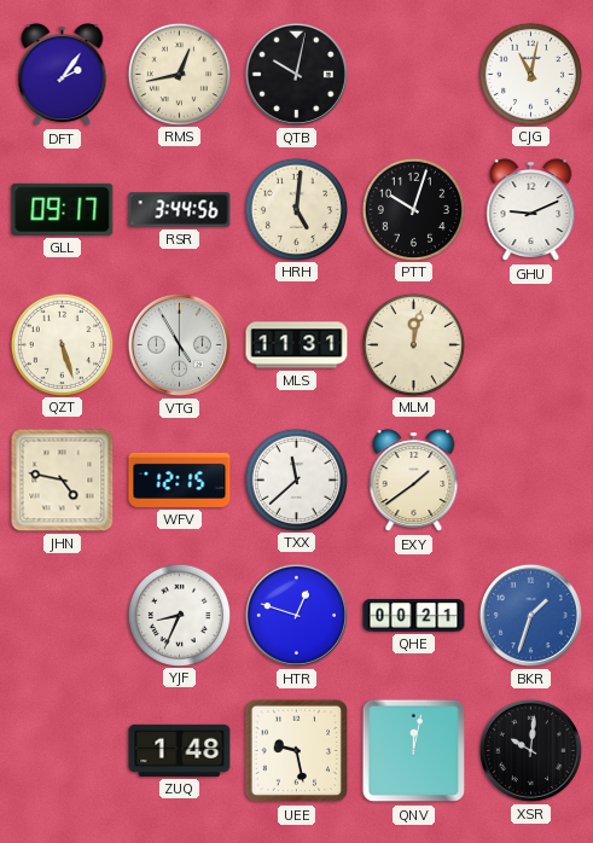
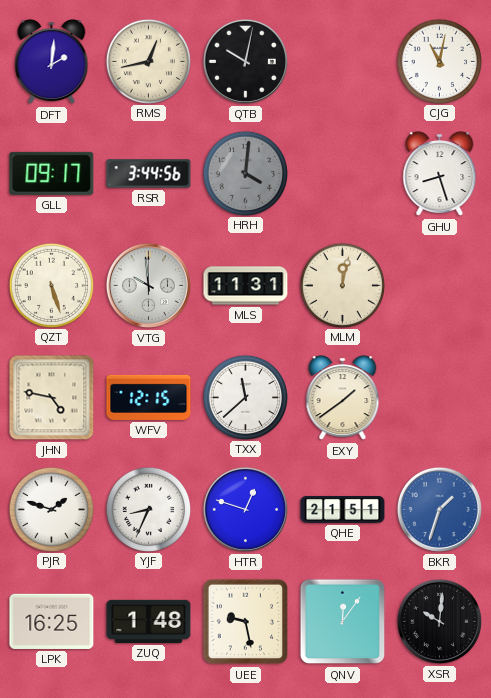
DFT: 2:06 -> 2:01 (52, 62)
HRH: 5:01 -> 4:01 (245, 173)
HRH dial: cream -> grey (245, 173)
PTT: 10:03 -> none (413, 209)
GHU: 9:11 -> 8:27 (440, 174)
VTG: 4:55 -> 9:59 (148, 285)
PJR: none -> 1:48 (51, 509)
QHE: 00:21 -> 21:51 (343, 509)
LPK: none -> 16:25 (52, 621)
QNV: 12:02 -> 12:06 (343, 622)
